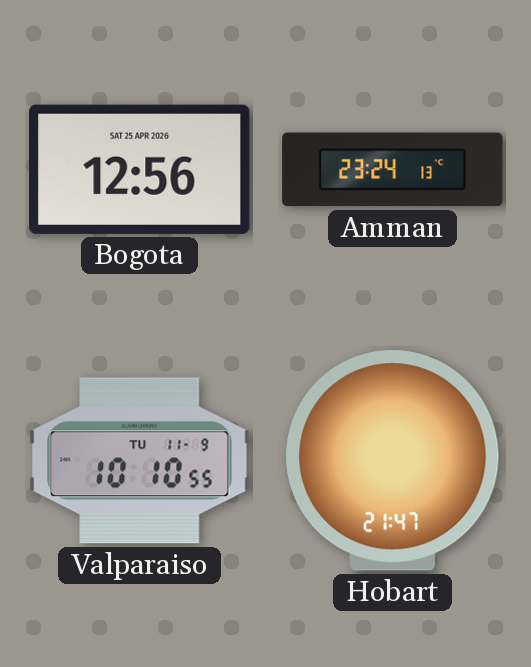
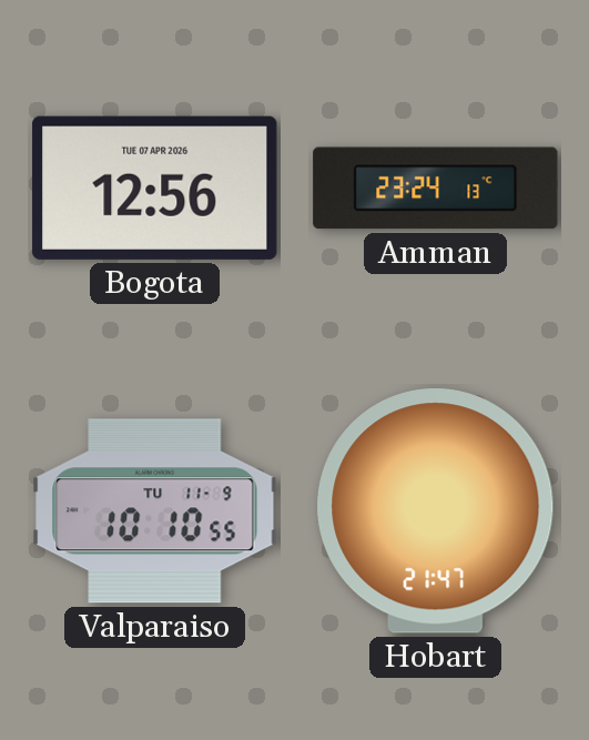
Bogota date: SAT 25 APR 2026 -> TUE 07 APR 2026 (155, 187)
